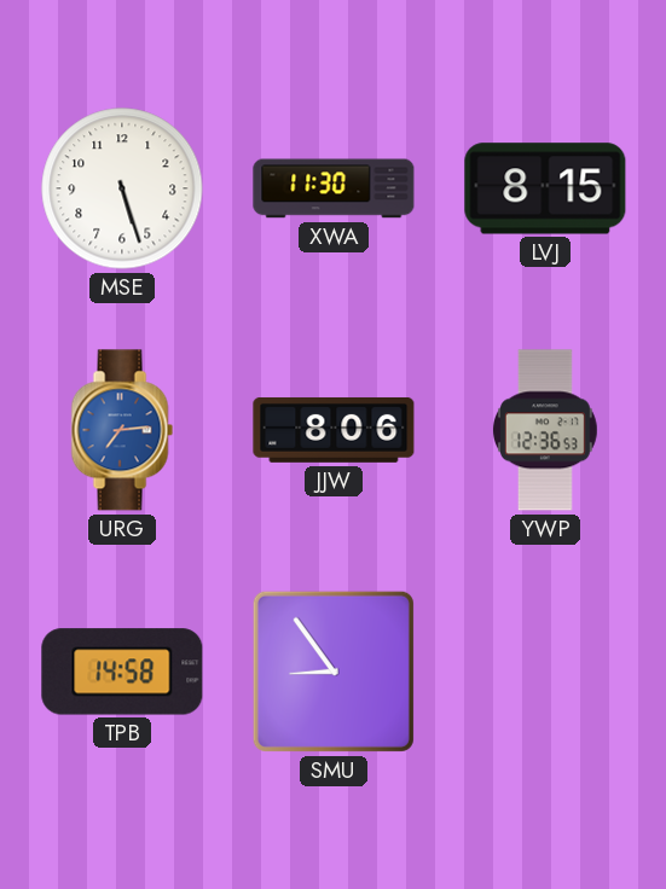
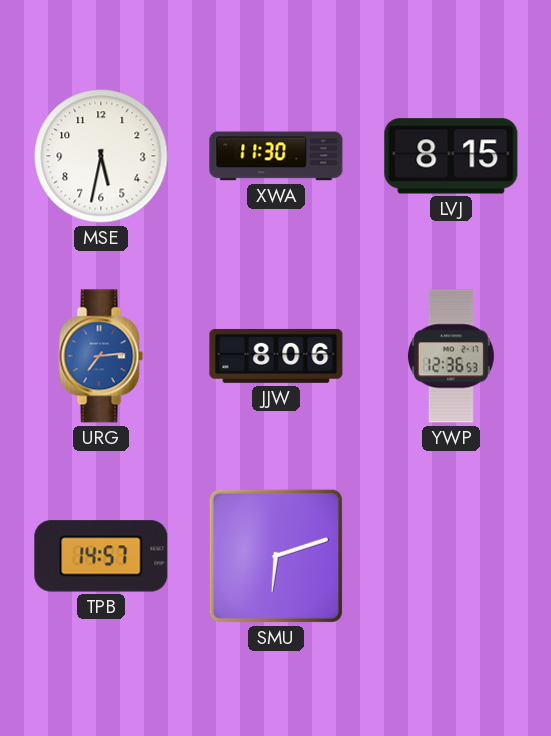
MSE: 5:27 -> 5:32 (101, 156)
TPB: 14:58 -> 14:57 (101, 556)
SMU: 8:54 -> 6:12 (276, 556)
